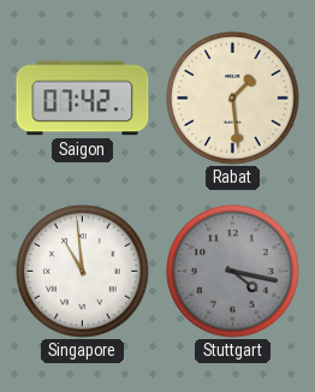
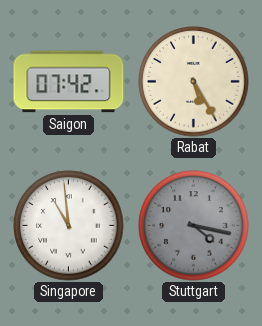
Rabat: 1:29 -> 5:25 (194, 82)
